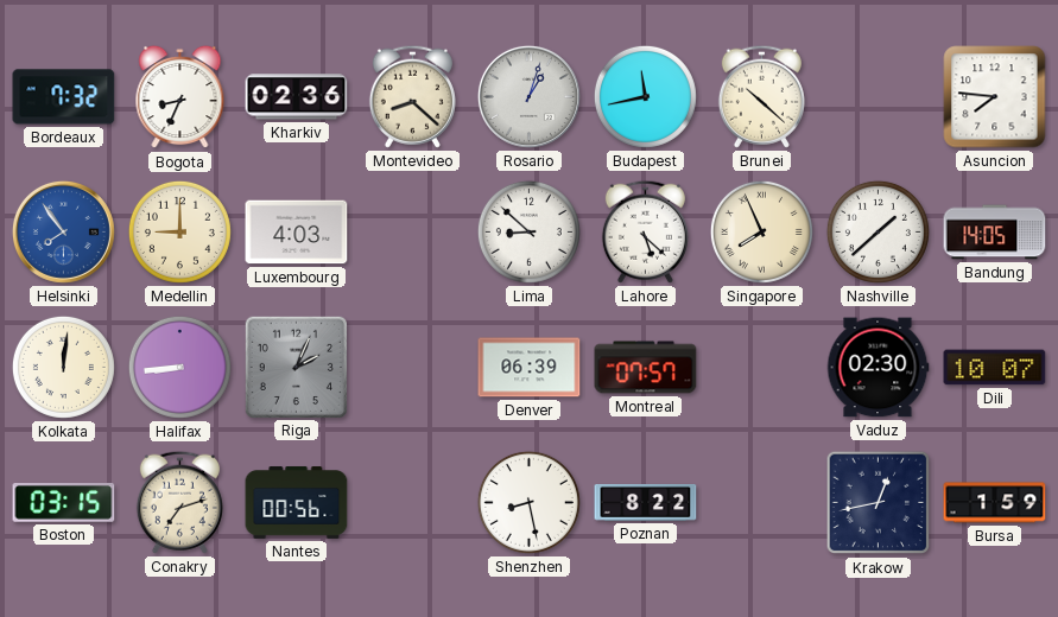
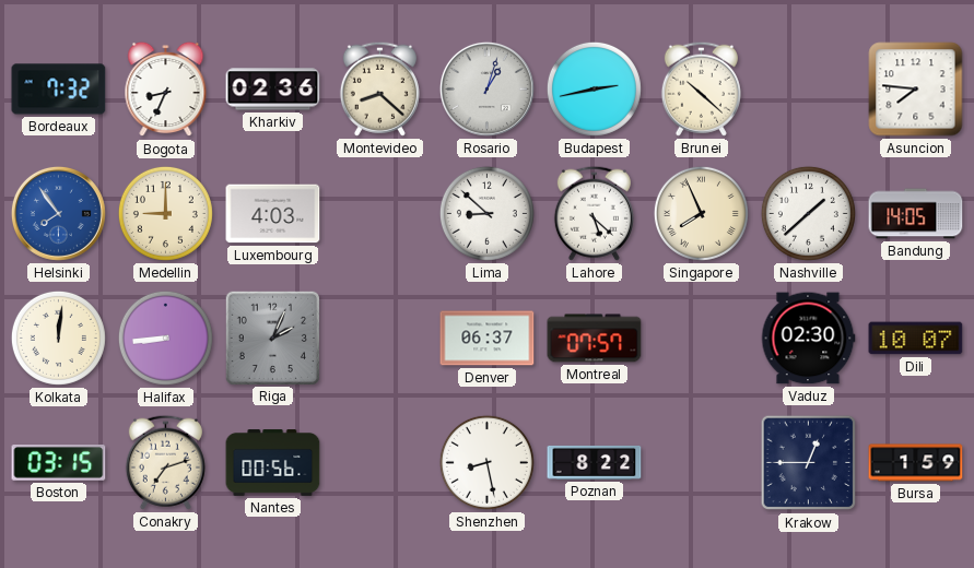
Budapest: 11:43 -> 2:43 (594, 88)
Denver: 06:39 -> 06:37 (488, 339)
Krakow: 12:43 -> 12:45 (809, 463)
